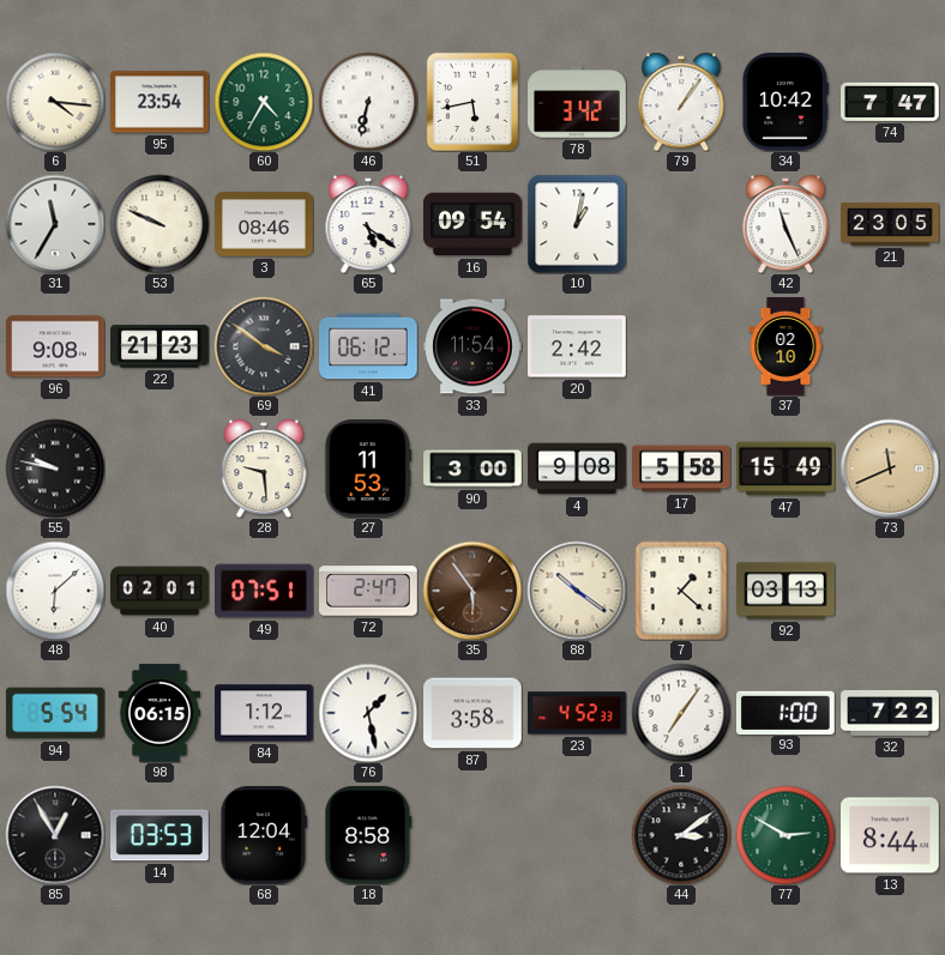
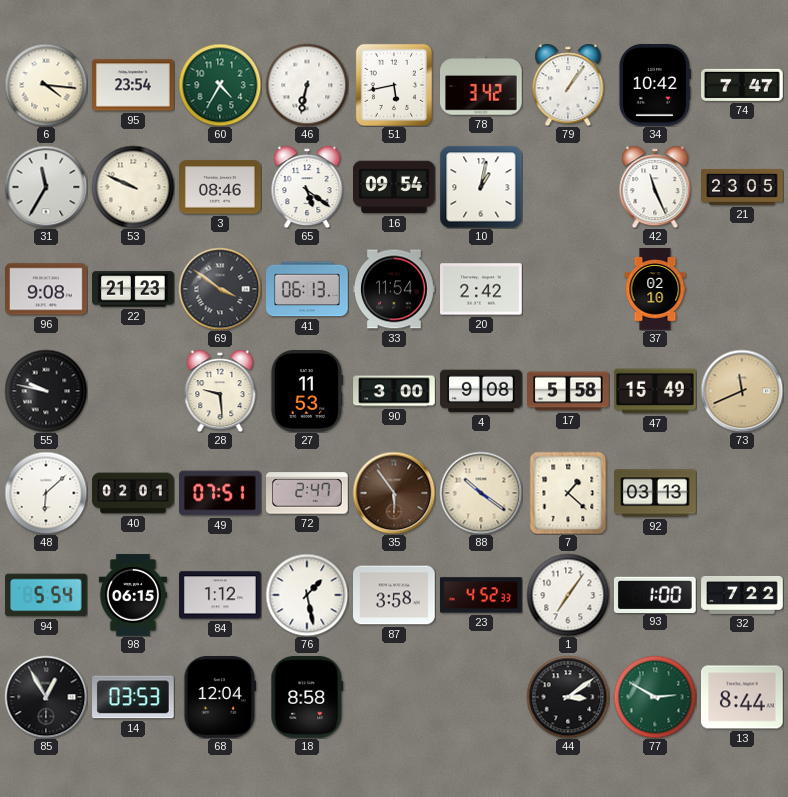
41: 06:12 -> 06:13 (307, 289)
